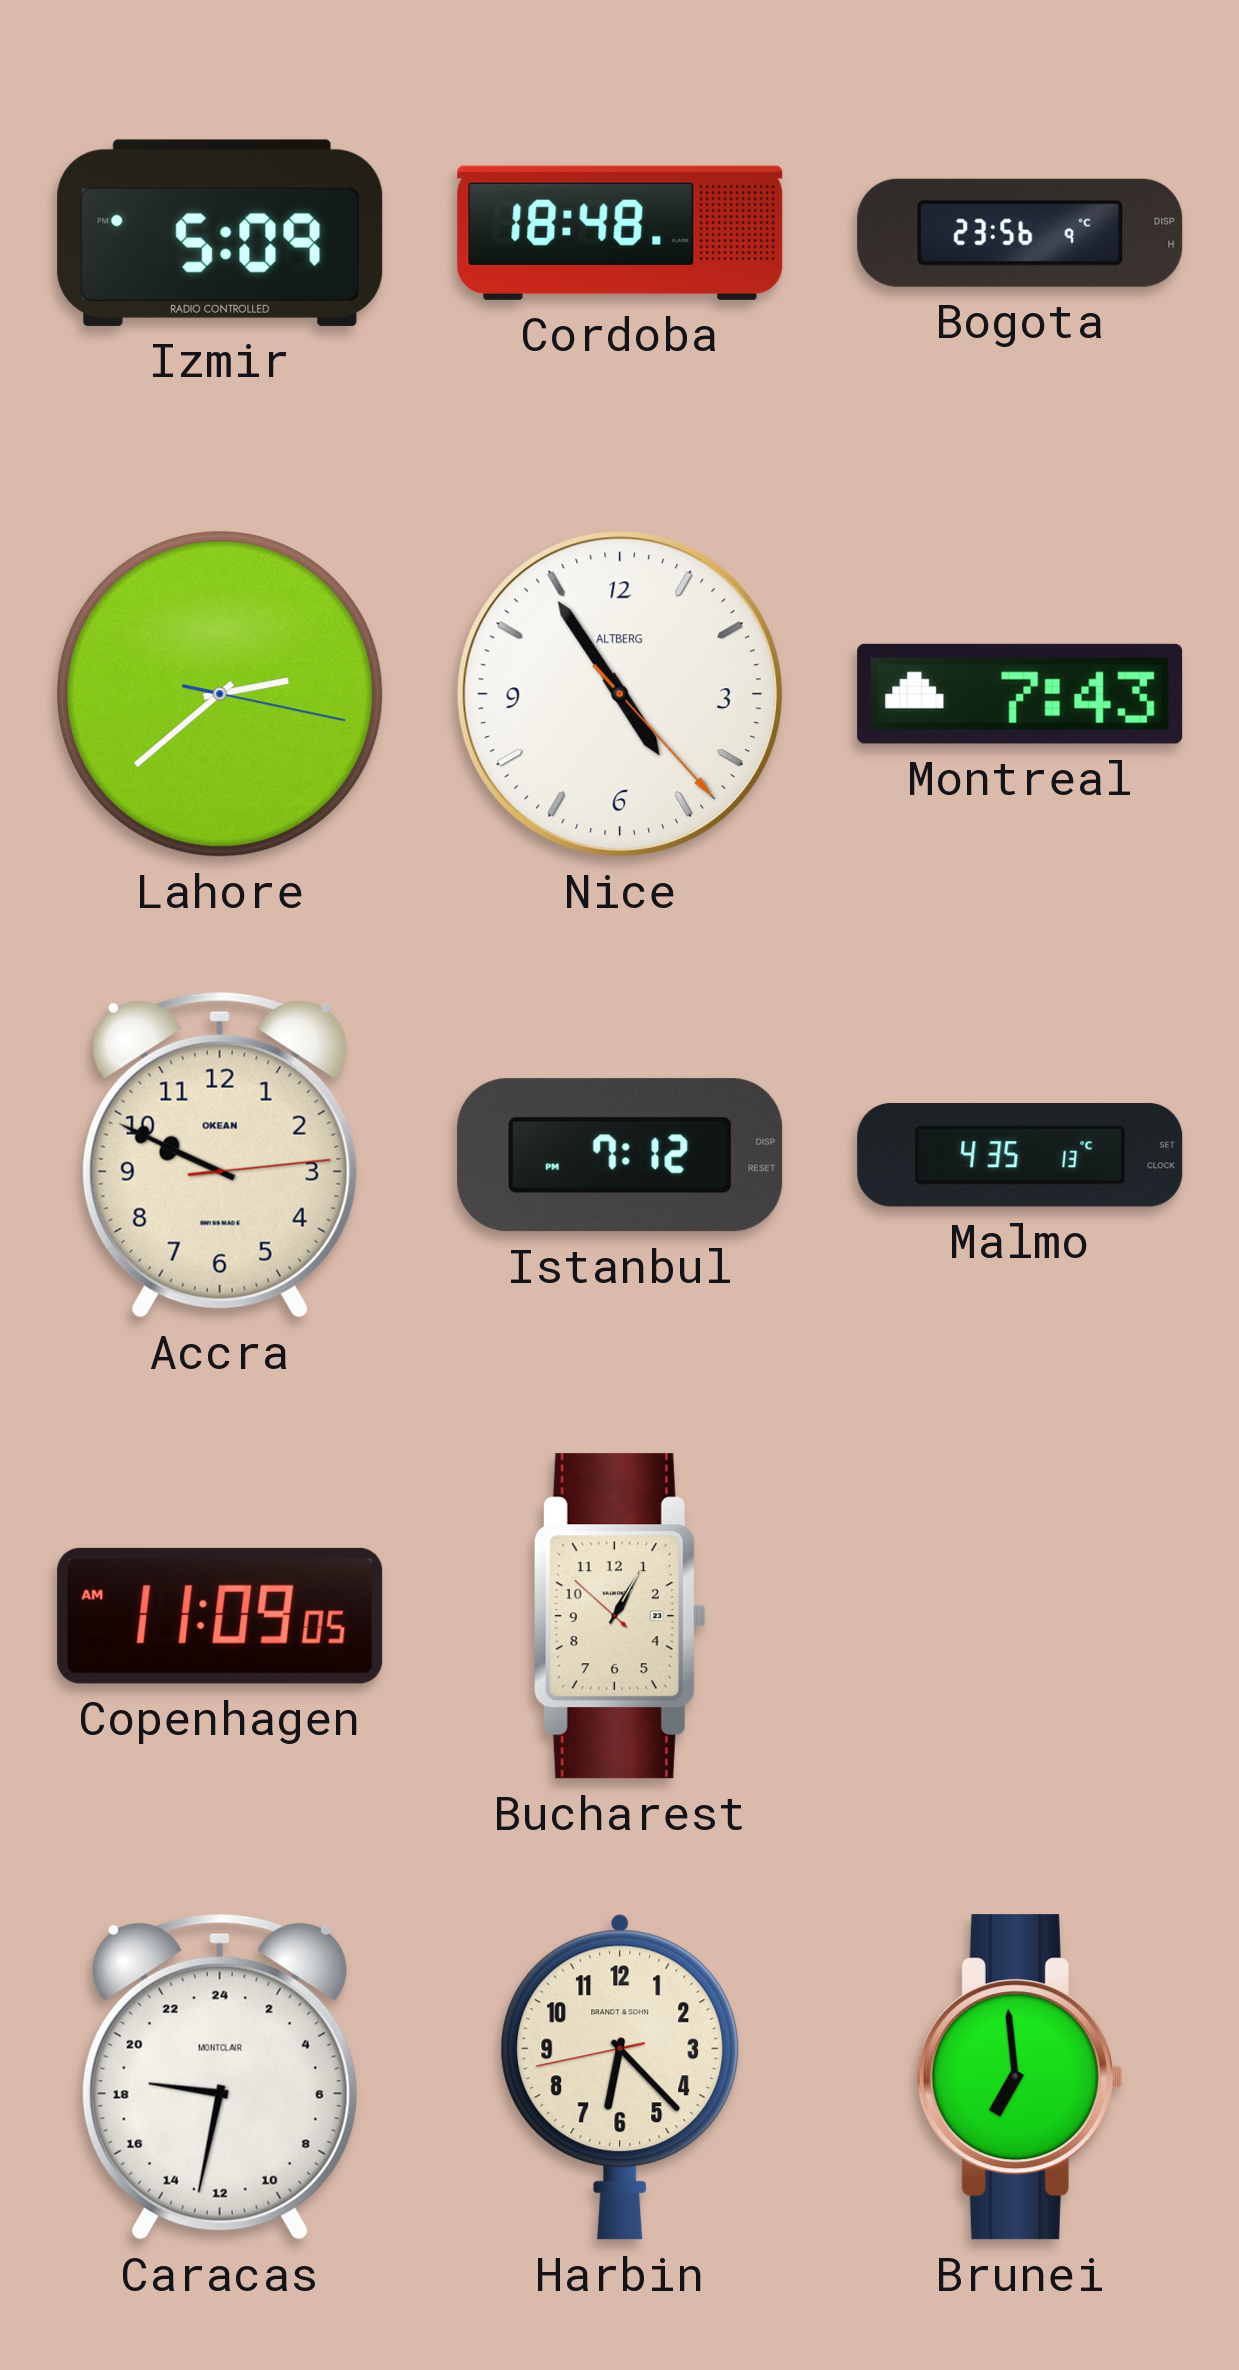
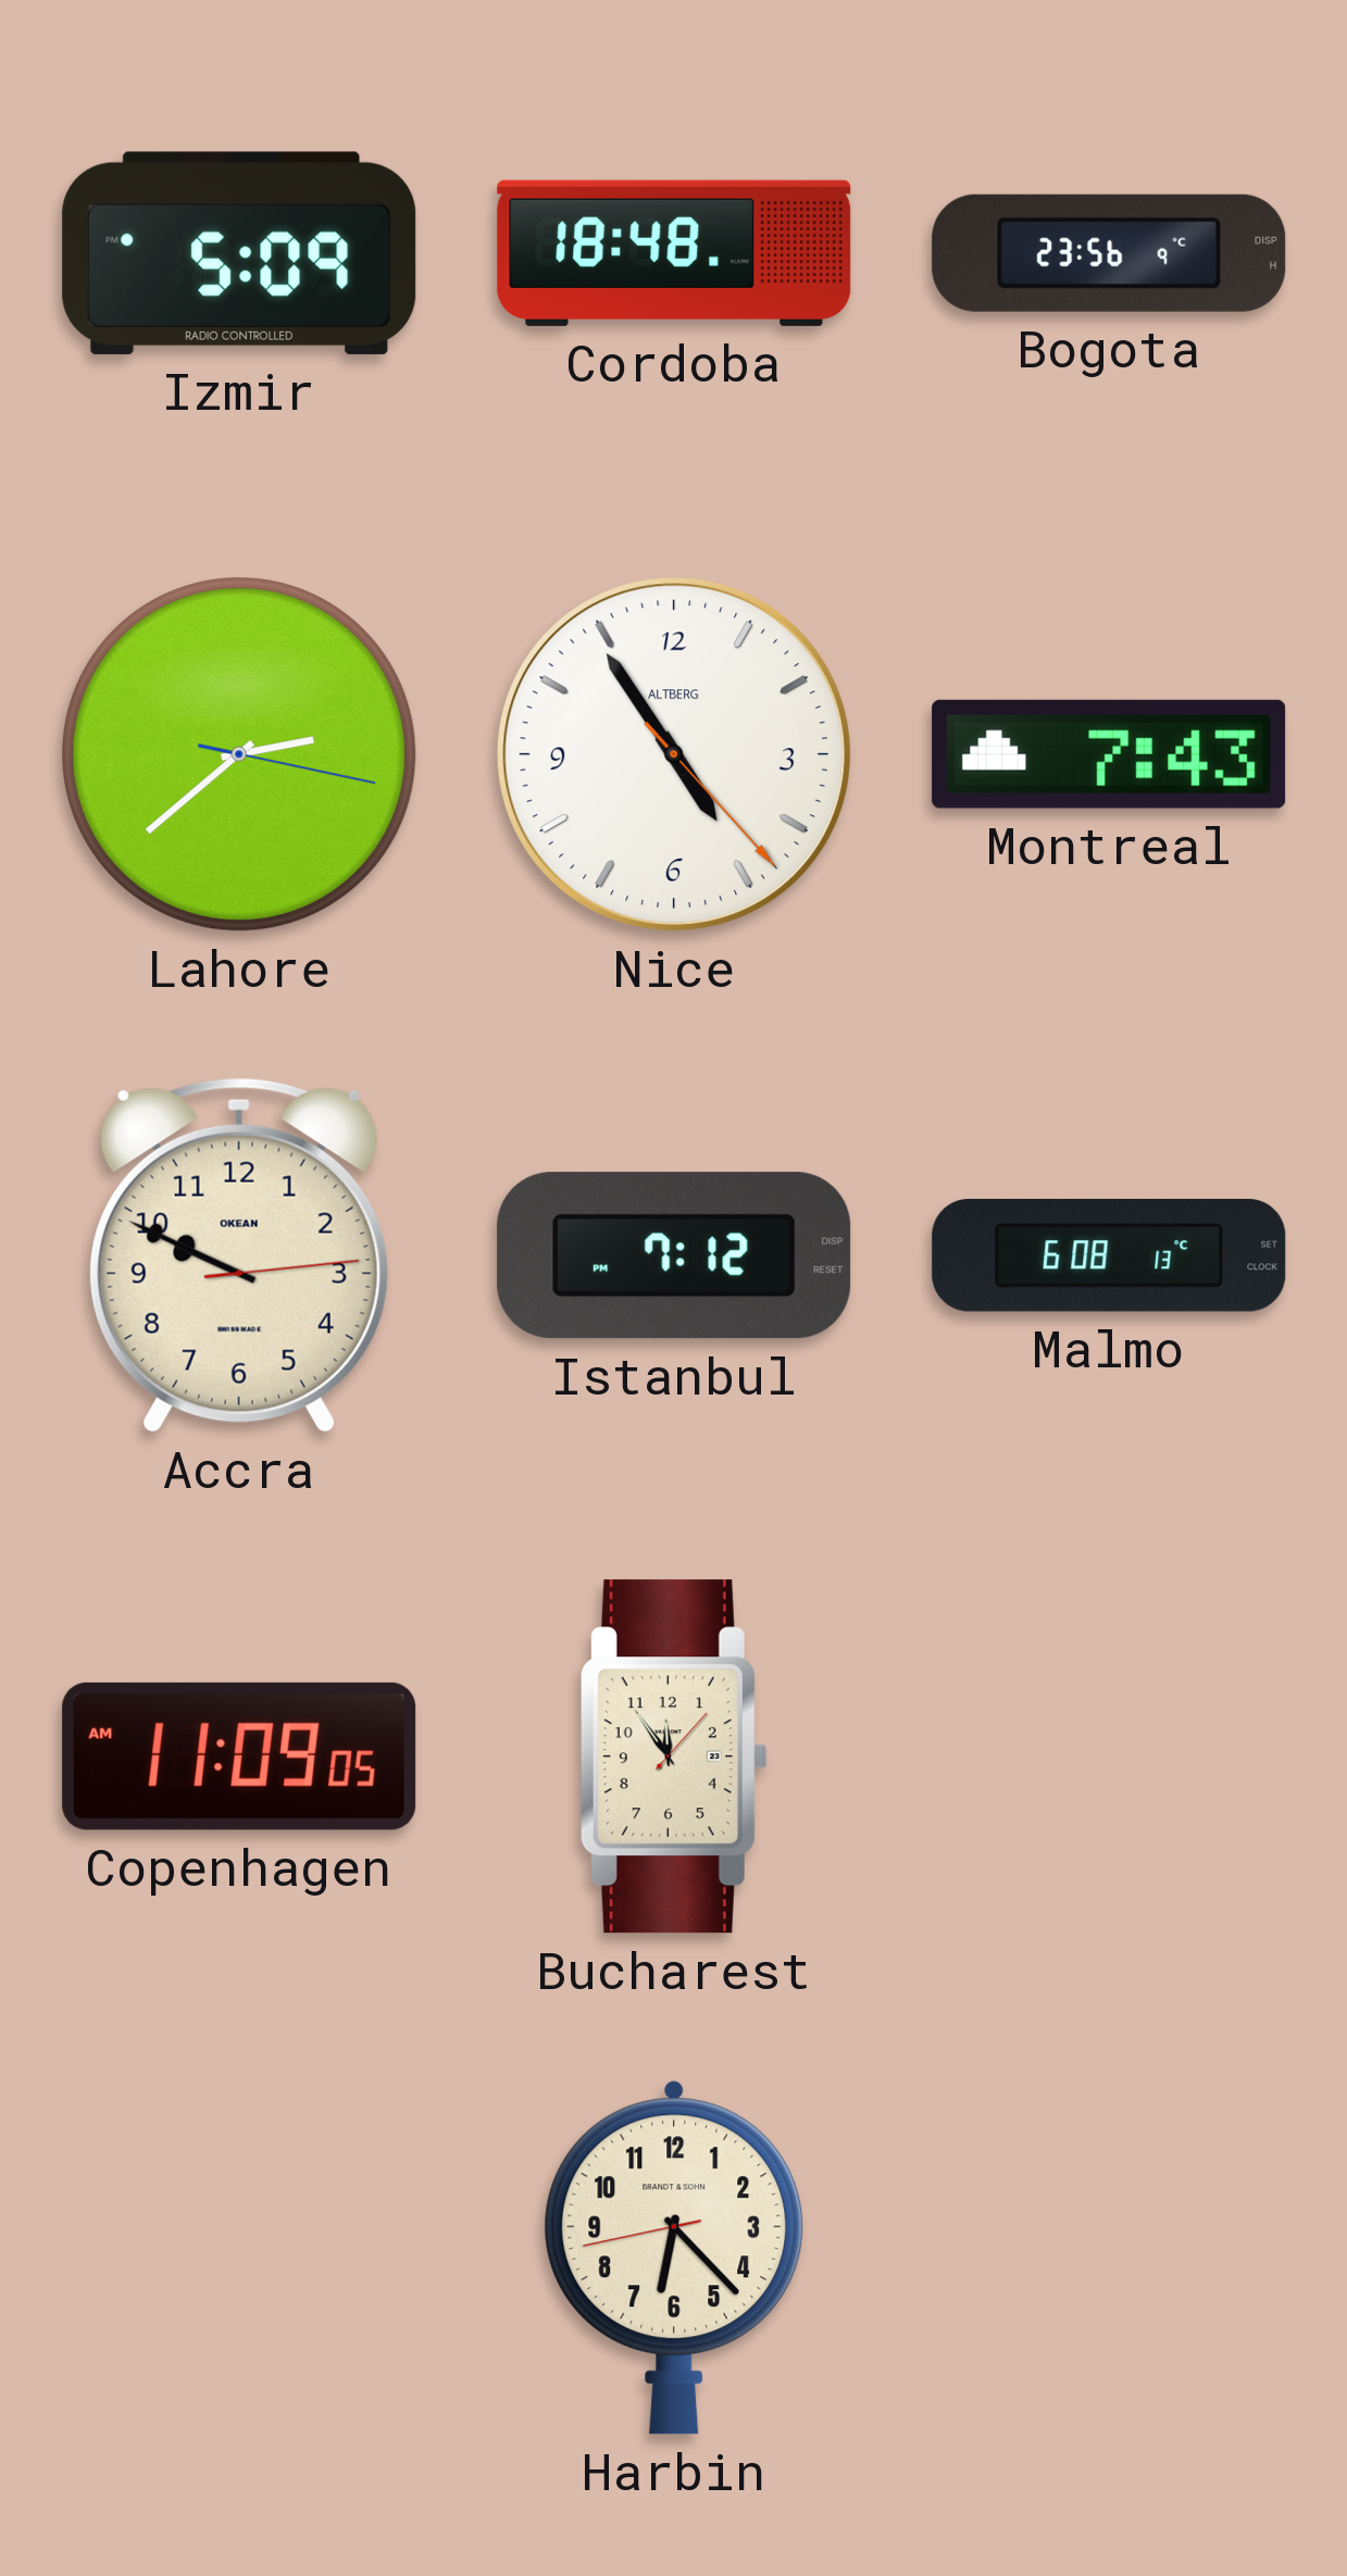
Malmo: 4:35 -> 6:08 (1109, 1256)
Bucharest: 1:04 -> 11:54 (674, 1756)
Caracas: 18:32 -> none (220, 2077)
Brunei: 6:59 -> none (1020, 2077)
